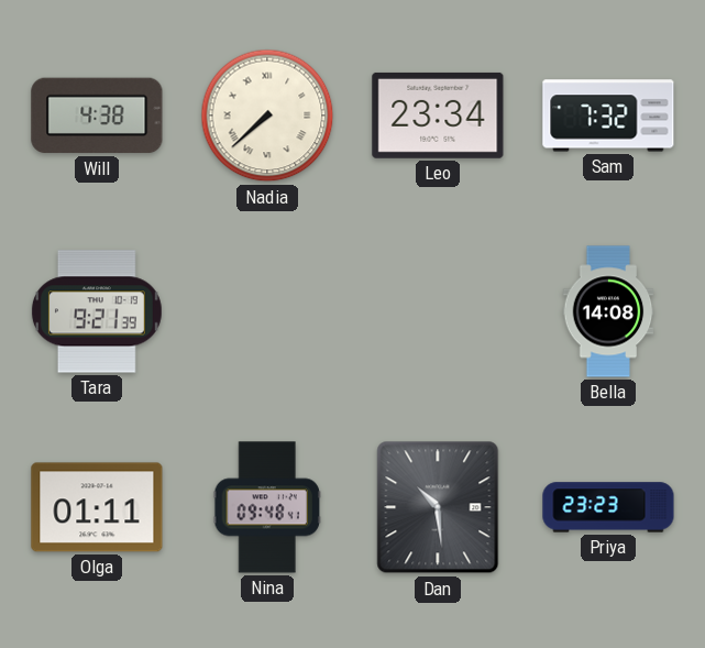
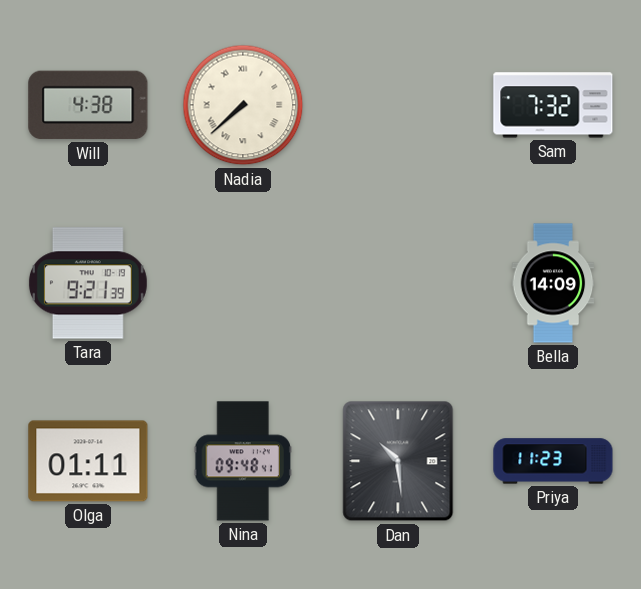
Leo: 23:34 -> none (438, 116)
Bella: 14:08 -> 14:09 (553, 283)
Priya: 23:23 -> 11:23 (553, 461)
